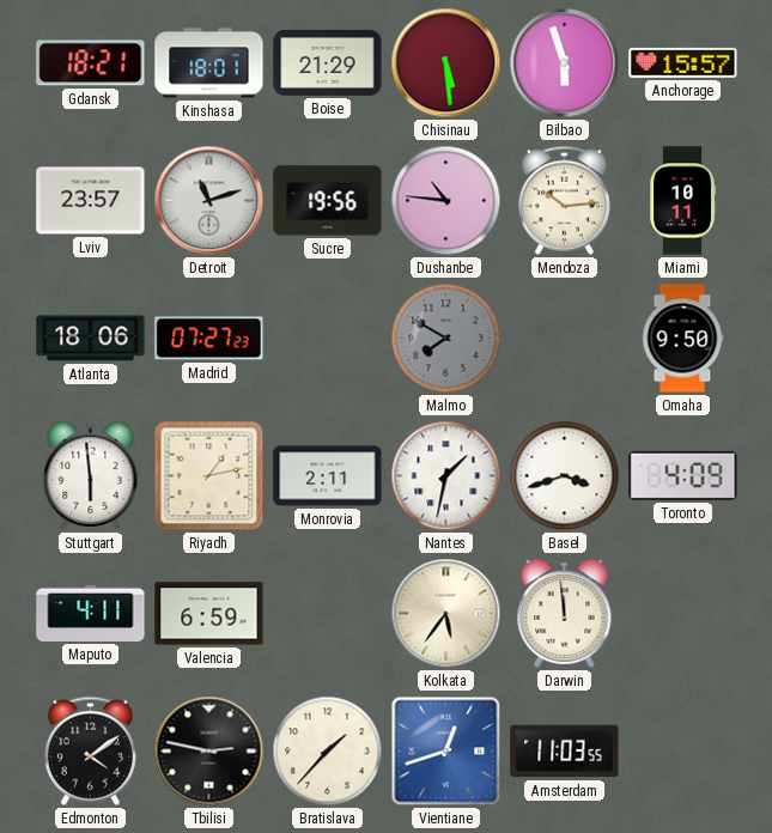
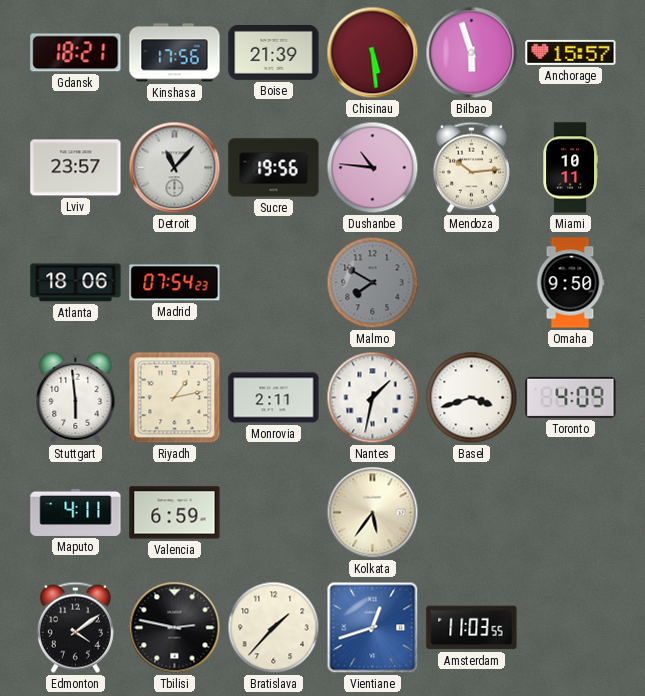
Kinshasa: 18:01 -> 17:56 (175, 53)
Boise: 21:29 -> 21:39 (274, 52)
Detroit: 11:12 -> 11:07 (175, 168)
Madrid: 07:27 -> 07:54 (175, 283)
Darwin: 11:59 -> none (565, 613)
